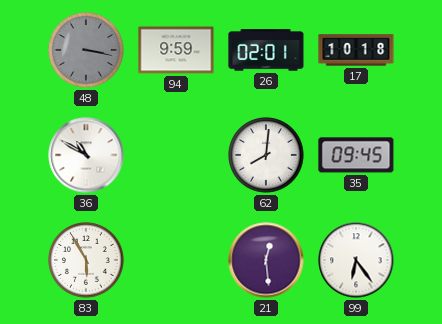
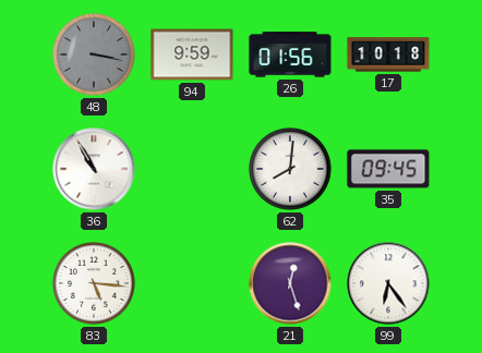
26: 02:01 -> 01:56 (290, 54)
36: 10:50 -> 10:55 (94, 169)
83: 5:55 -> 5:16 (94, 283)
21: 12:29 -> 12:27 (290, 283)
